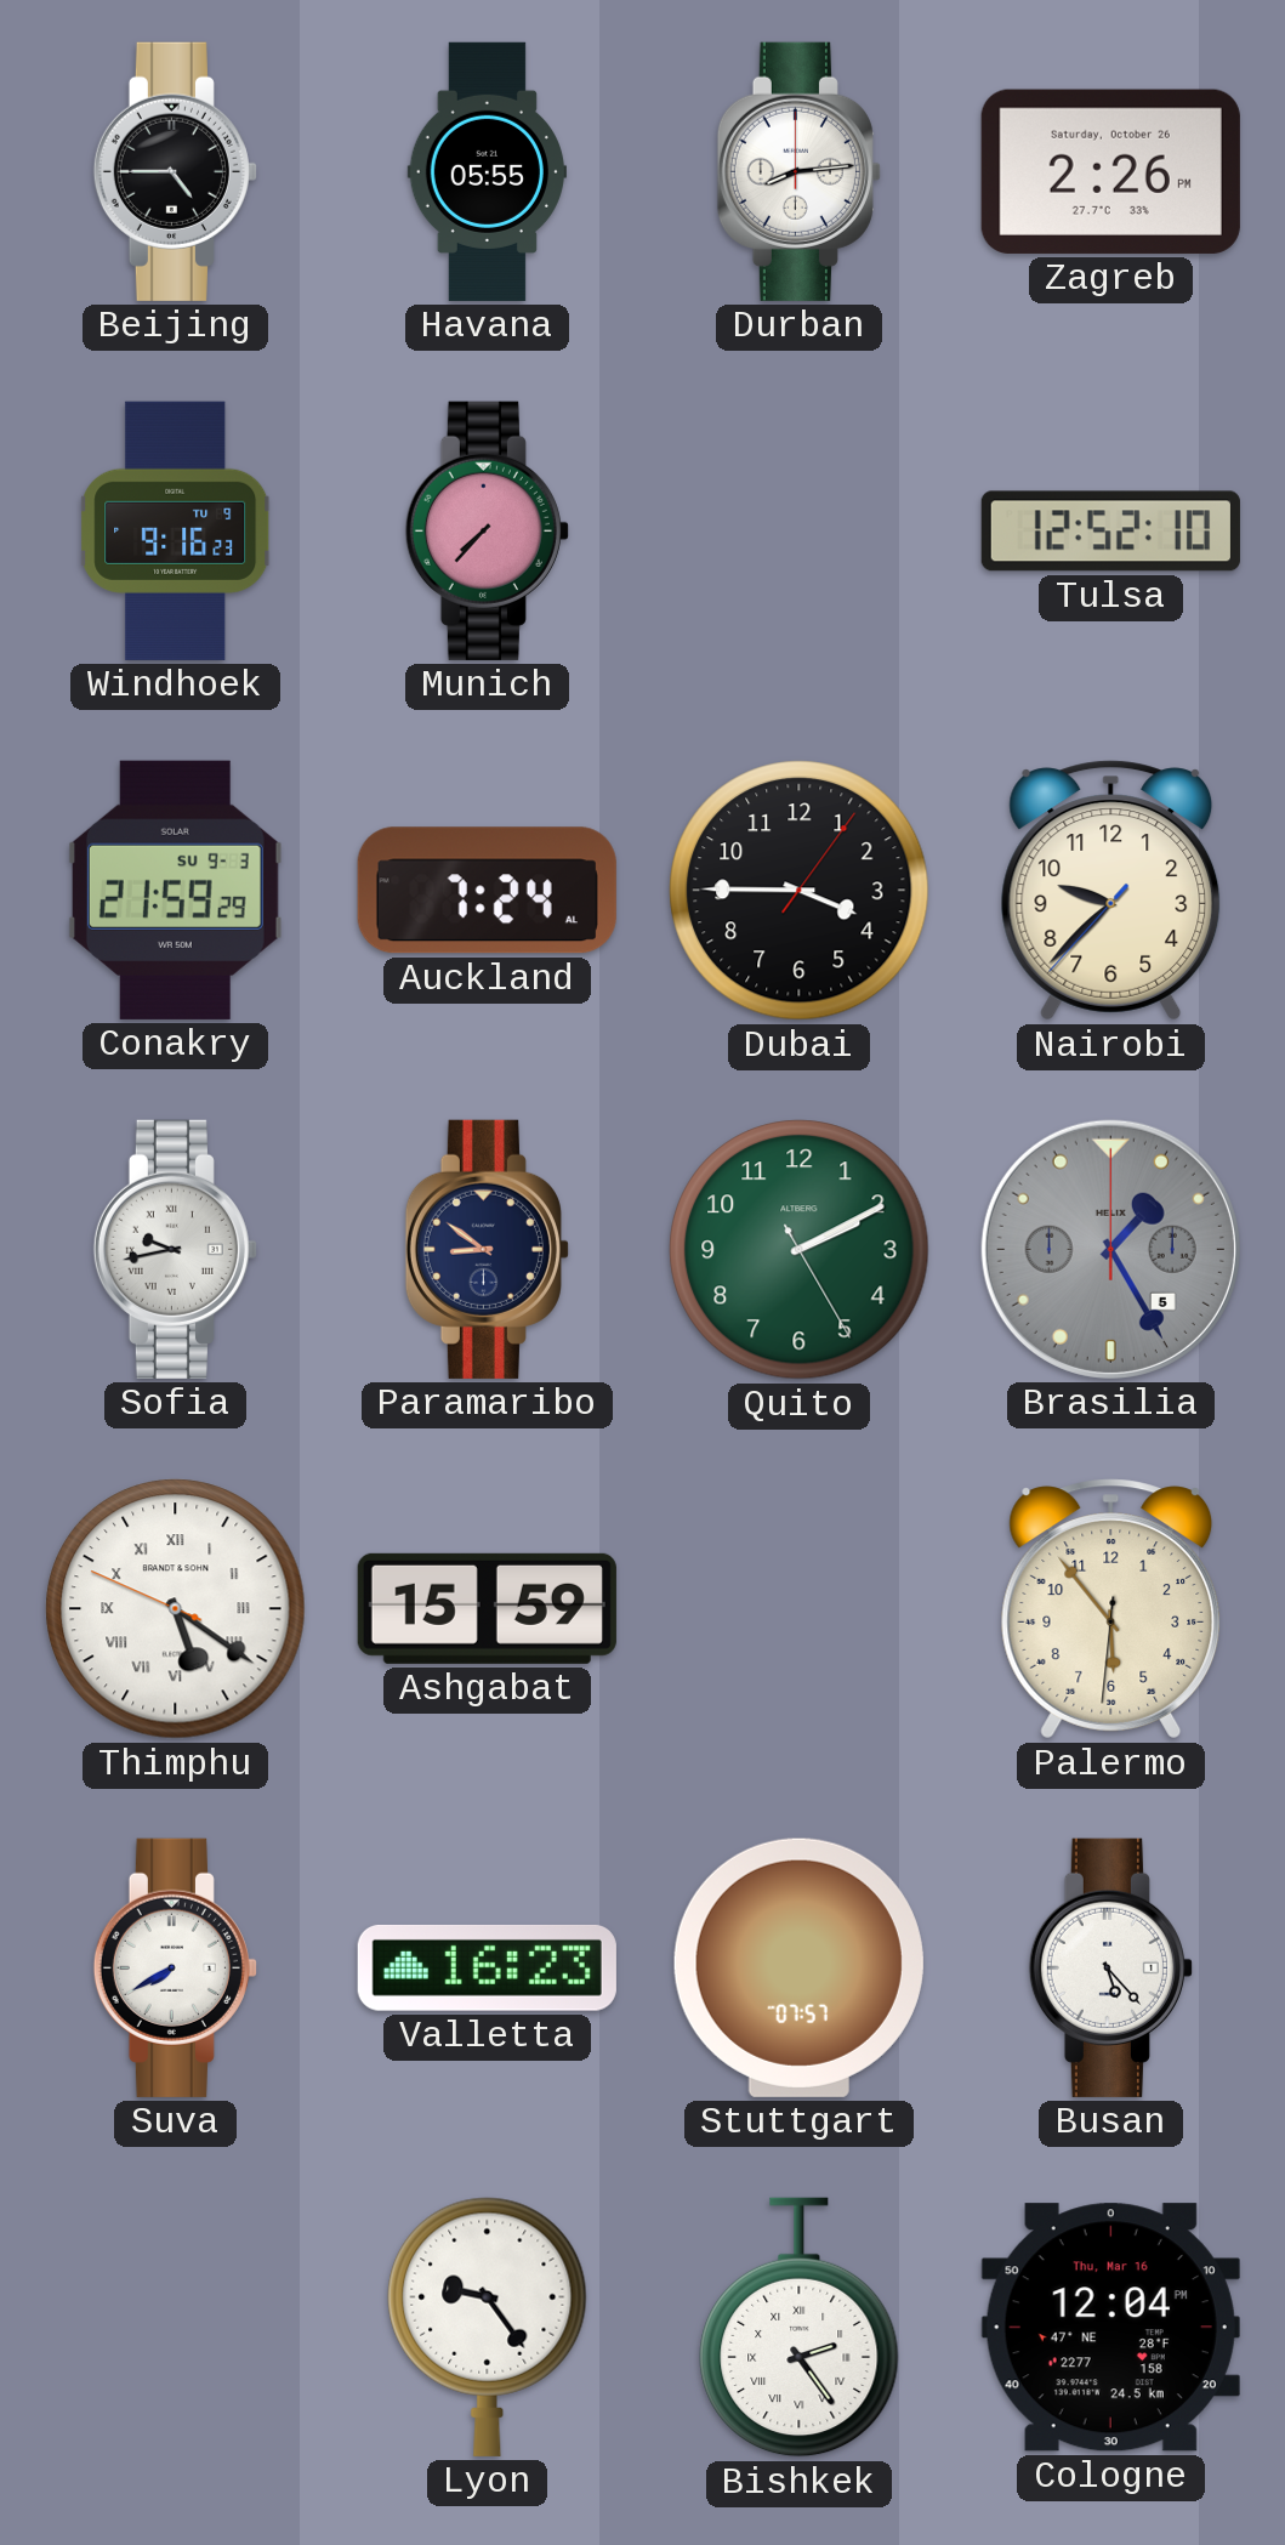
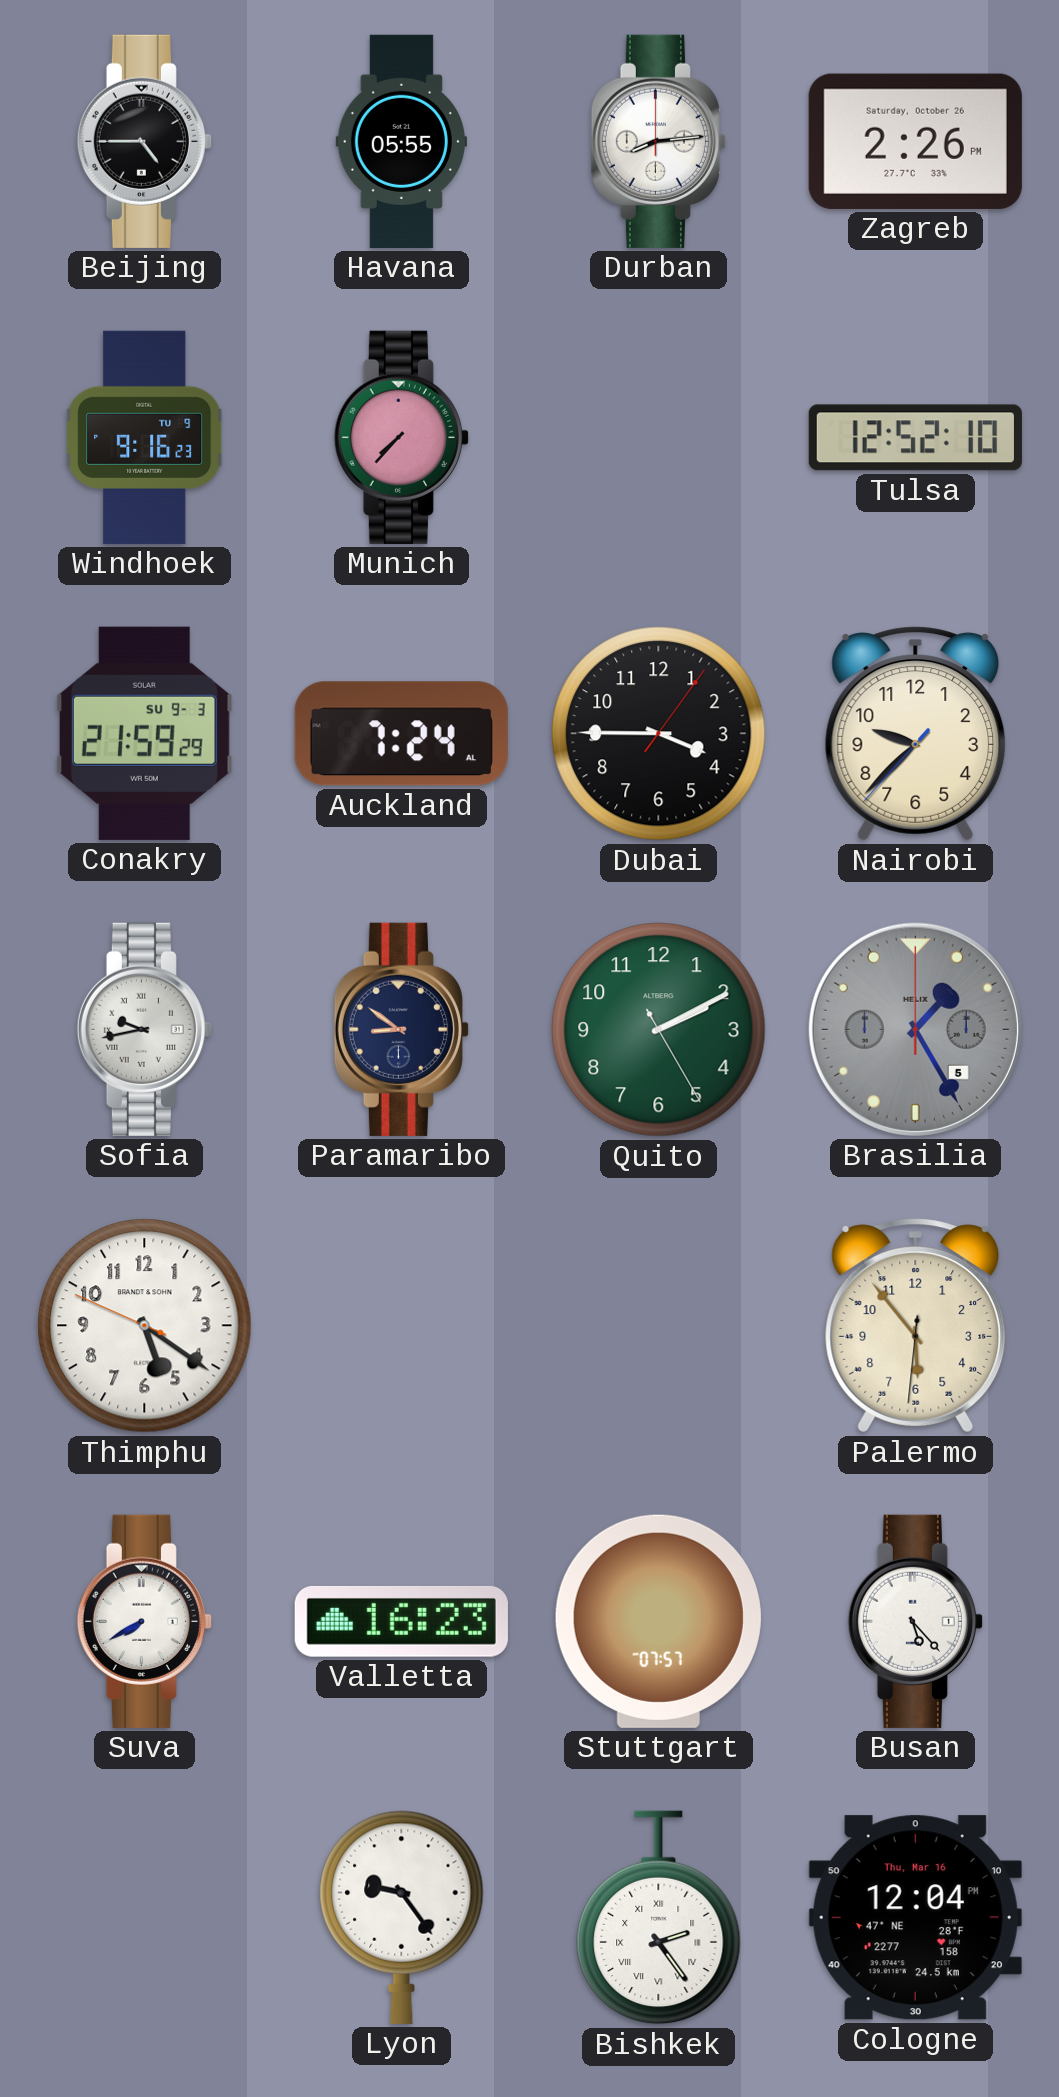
Thimphu numerals: Roman -> Arabic (145, 1326)
Ashgabat: 15:59 -> none (487, 1608)
